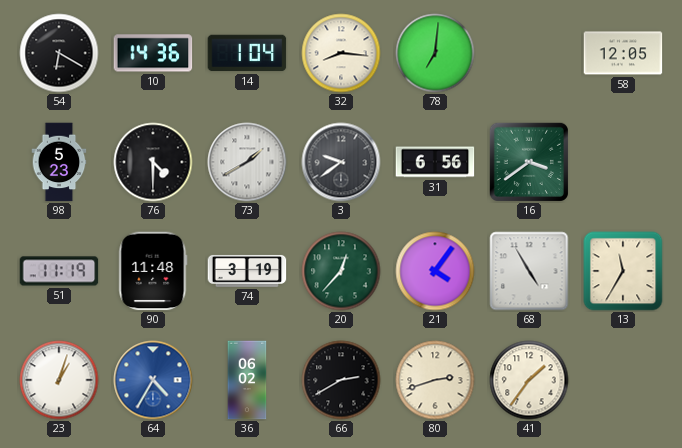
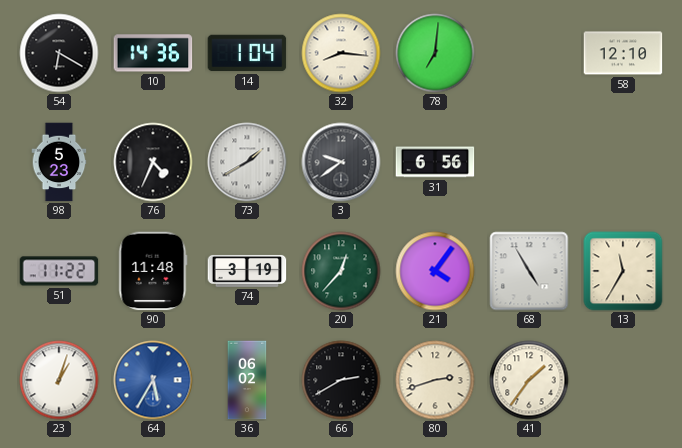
58: 12:05 -> 12:10 (623, 53)
76: 4:30 -> 4:34 (153, 162)
16: 3:39 -> none (529, 162)
51: 11:19 -> 11:22 (59, 271)
64: 4:35 -> 5:35 (153, 380)
